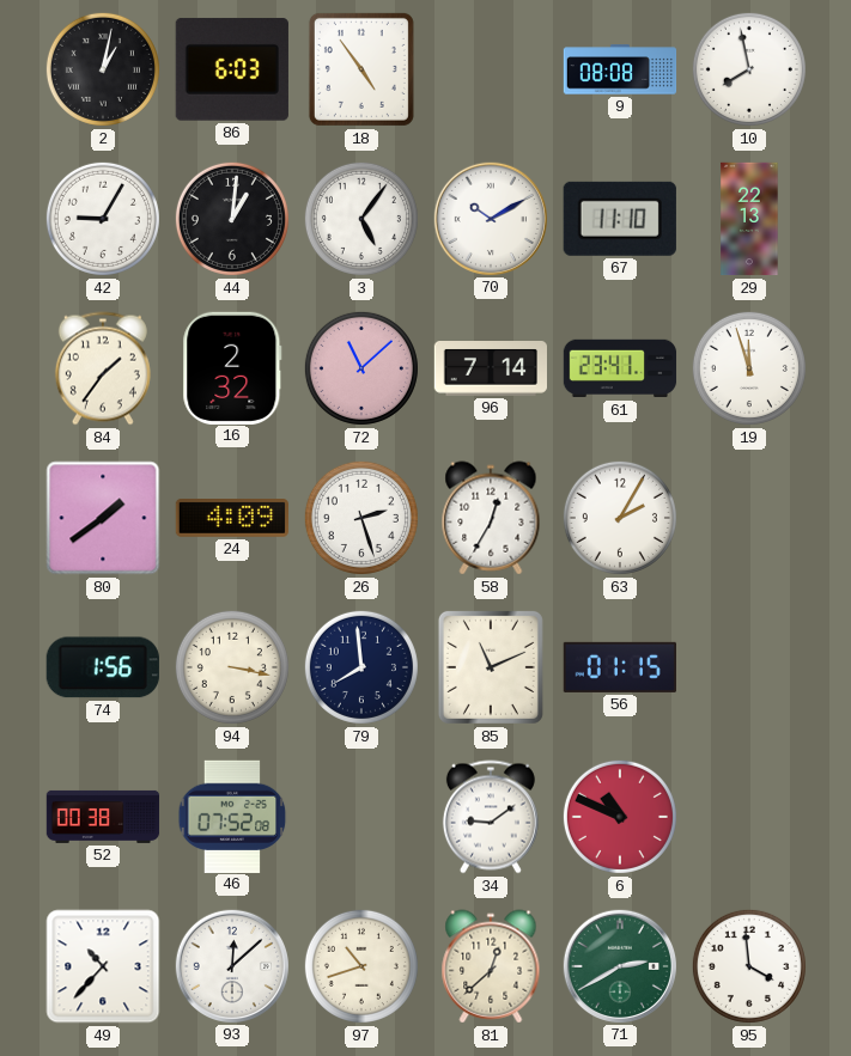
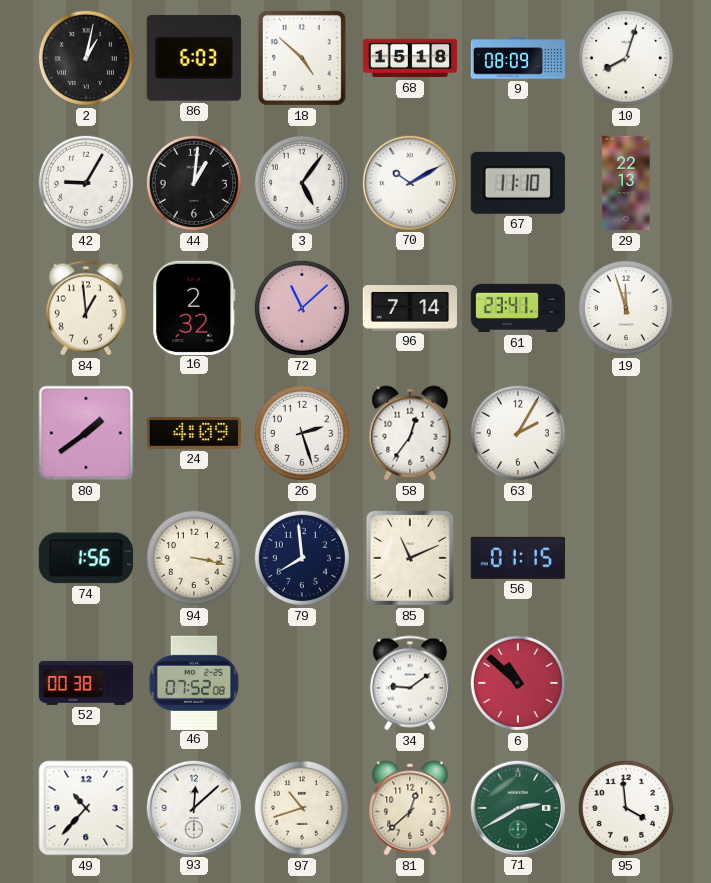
18: 4:54 -> 4:52 (302, 58)
68: none -> 15:18 (410, 58)
9: 08:08 -> 08:09 (518, 58)
10: 7:58 -> 8:03 (626, 58)
84: 1:36 -> 12:59 (86, 308)
58: 12:35 -> 12:36 (410, 433)
6: 10:49 -> 10:52 (518, 683)
